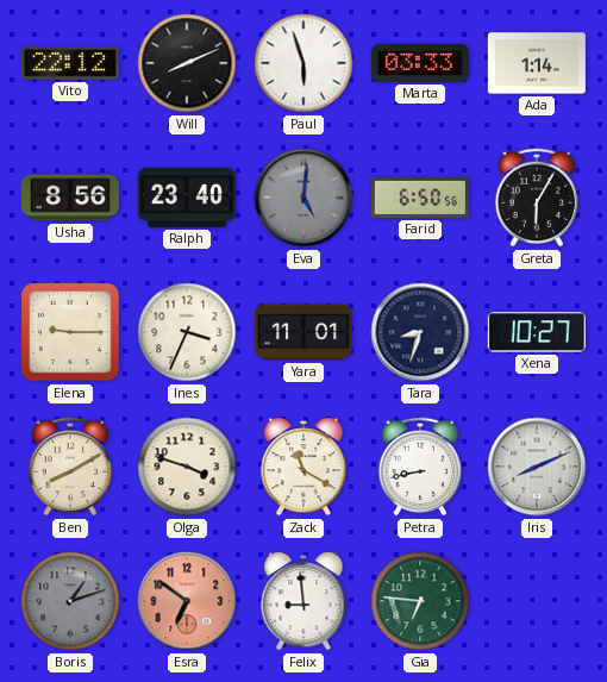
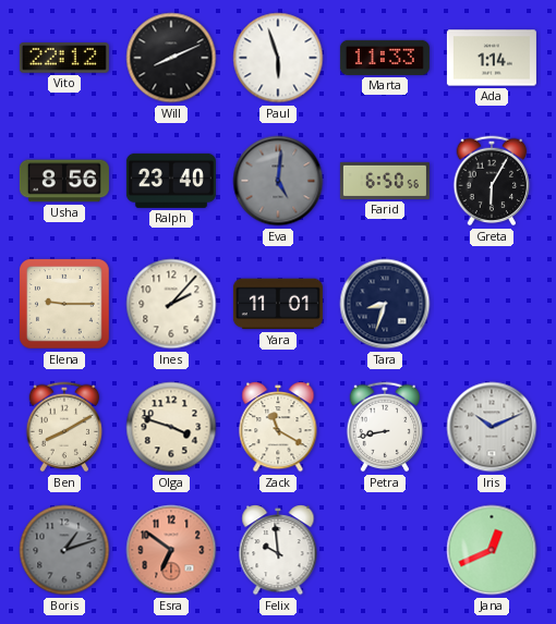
Marta: 03:33 -> 11:33 (385, 58)
Ines: 3:34 -> 2:07 (171, 304)
Xena: 10:27 -> none (537, 332)
Iris: 8:11 -> 10:11 (492, 427)
Felix: 8:59 -> 9:59 (278, 551)
Gia: 6:46 -> none (420, 601)
Jana: none -> 12:41 (492, 550)
